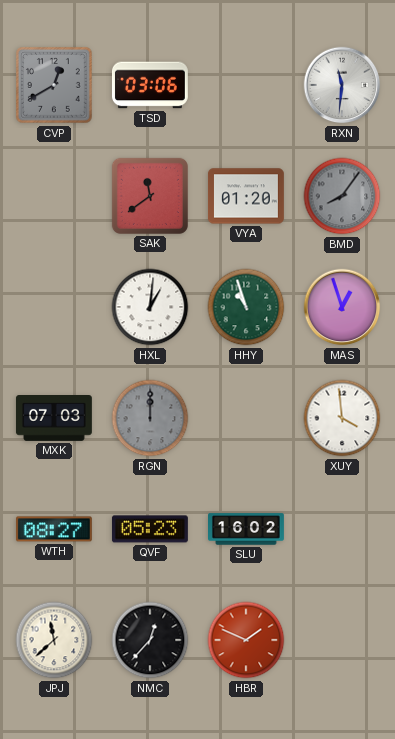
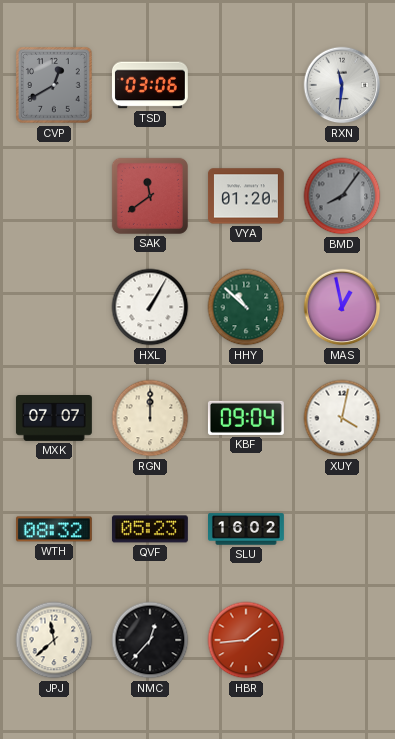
HXL: 1:01 -> 1:05 (150, 307)
HHY: 10:57 -> 10:52 (246, 307)
MAS: 12:57 -> 12:58 (342, 307)
MXK: 07:03 -> 07:07 (54, 419)
RGN dial: grey -> cream (150, 418)
KBF: none -> 09:04 (246, 418)
XUY: 3:59 -> 4:02 (342, 418)
WTH: 08:27 -> 08:32 (54, 529)
HBR: 1:49 -> 1:44 (246, 640)
